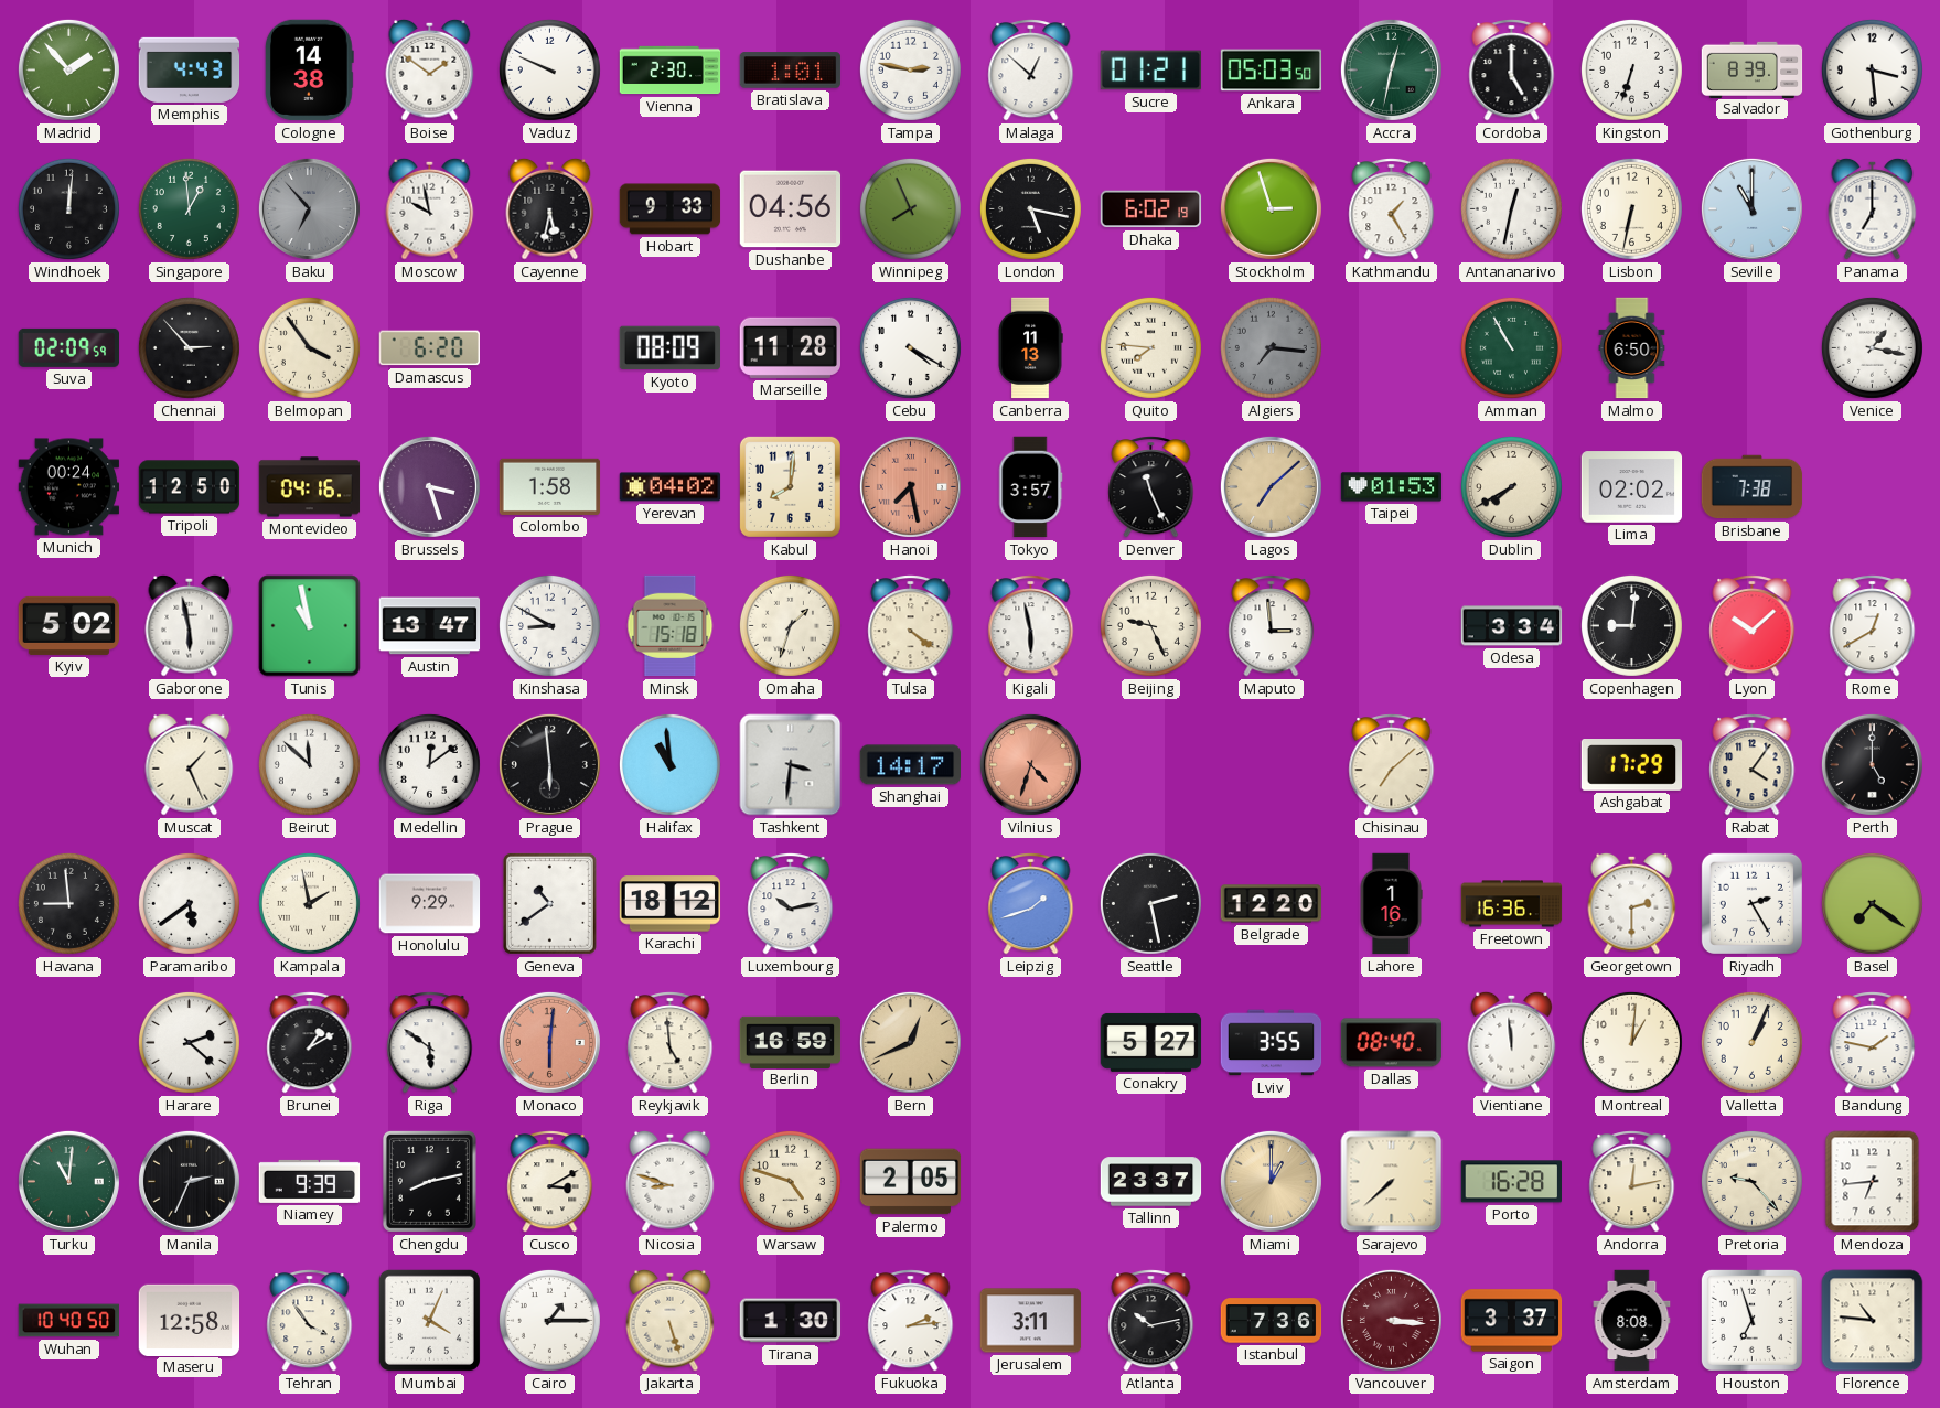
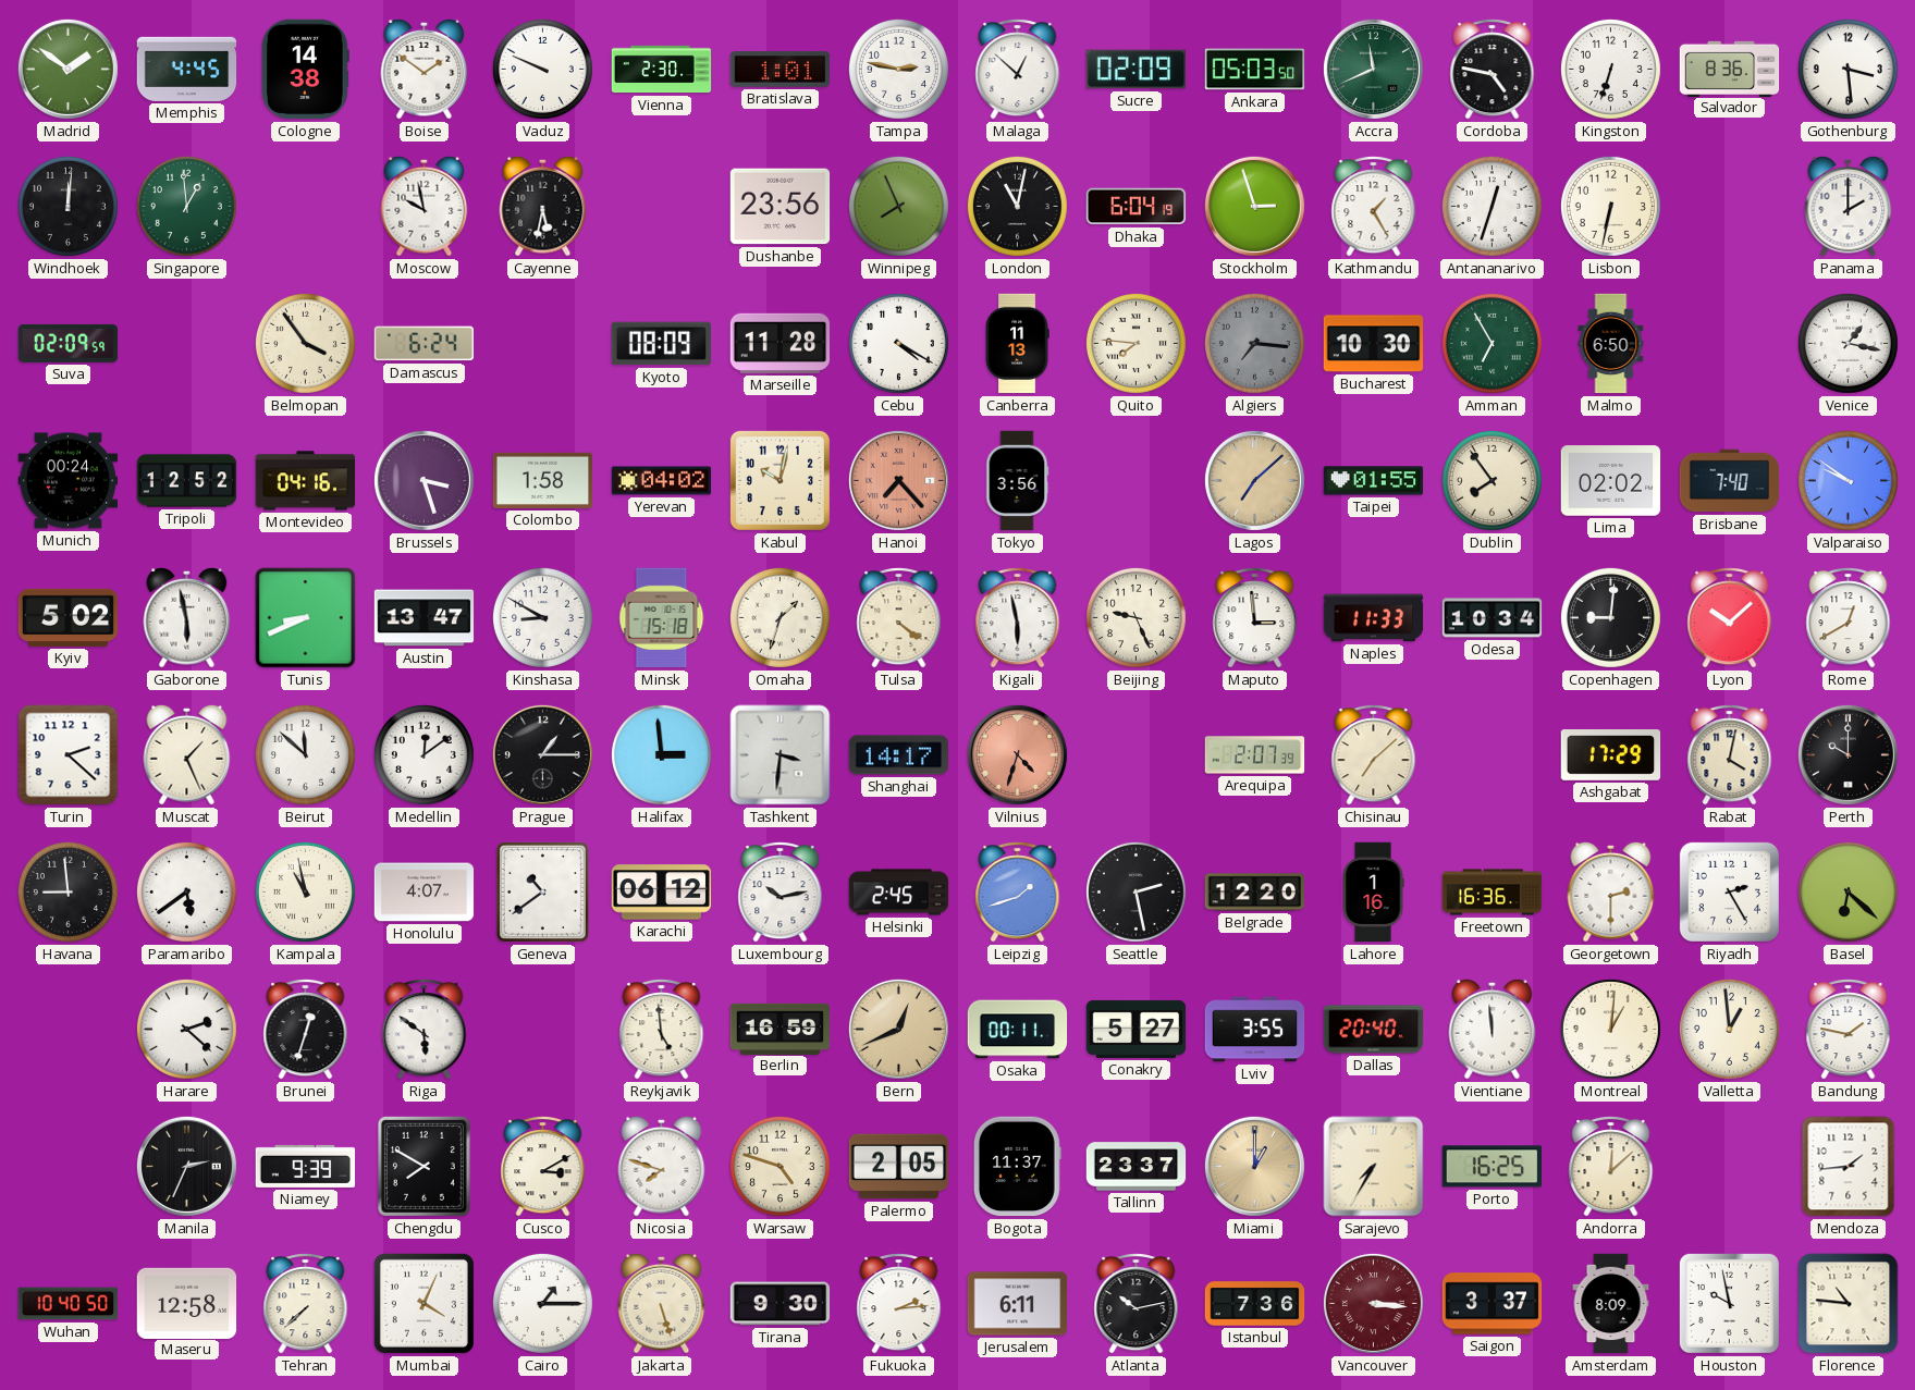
Madrid: 1:53 -> 1:51 (67, 69)
Memphis: 4:43 -> 4:45 (187, 69)
Sucre: 01:21 -> 02:09 (1136, 70)
Accra: 12:32 -> 11:41 (1373, 69)
Cordoba: 5:00 -> 4:47 (1493, 70)
Salvador: 8:39 -> 8:36 (1730, 69)
Baku: 6:53 -> none (309, 208)
Hobart: 9:33 -> none (671, 209)
Dushanbe: 04:56 -> 23:56 (781, 207)
London: 5:17 -> 11:02 (1017, 206)
Dhaka: 6:02 -> 6:04 (1137, 207)
Antananarivo: 12:32 -> 12:33 (1492, 206)
Seville: 11:00 -> none (1751, 208)
Panama: 7:00 -> 2:00 (1849, 206)
Chennai: 2:53 -> none (189, 347)
Damascus: 6:20 -> 6:24 (423, 344)
Bucharest: none -> 10:30 (1374, 344)
Amman: 10:55 -> 6:55 (1492, 343)
Tripoli: 12:50 -> 12:52 (187, 481)
Kabul: 8:01 -> 10:02 (779, 480)
Hanoi: 7:28 -> 7:23 (898, 480)
Tokyo: 3:57 -> 3:56 (1017, 481)
Denver: 11:26 -> none (1151, 487)
Taipei: 01:53 -> 01:55 (1374, 481)
Dublin: 7:40 -> 7:54 (1492, 480)
Brisbane: 7:38 -> 7:40 (1730, 481)
Valparaiso: none -> 9:51 (1848, 480)
Tunis: 10:58 -> 8:41 (306, 618)
Naples: none -> 11:33 (1374, 618)
Odesa: 3:34 -> 10:34 (1493, 618)
Turin: none -> 2:22 (69, 755)
Prague: 5:59 -> 1:15 (542, 754)
Halifax: 10:59 -> 2:59 (661, 754)
Arequipa: none -> 2:07 (1255, 755)
Rabat: 4:06 -> 4:02 (1730, 755)
Perth: 5:00 -> 10:00 (1848, 754)
Kampala: 1:58 -> 10:58 (305, 891)
Honolulu: 9:29 -> 4:07 (425, 893)
Karachi: 18:12 -> 06:12 (662, 893)
Helsinki: none -> 2:45 (899, 893)
Basel: 7:21 -> 6:22 (1848, 891)
Brunei: 1:10 -> 12:33 (306, 1030)
Monaco: 6:01 -> none (549, 1042)
Osaka: none -> 00:11 (1018, 1030)
Dallas: 08:40 -> 20:40 (1374, 1030)
Valletta: 1:04 -> 12:59 (1729, 1029)
Turku: 11:01 -> none (68, 1181)
Chengdu: 8:13 -> 7:50 (423, 1166)
Nicosia: 8:48 -> 7:48 (662, 1166)
Bogota: none -> 11:37 (1017, 1167)
Sarajevo: 7:38 -> 7:35 (1374, 1167)
Porto: 16:28 -> 16:25 (1492, 1167)
Andorra: 12:13 -> 12:08 (1611, 1167)
Pretoria: 9:23 -> none (1751, 1181)
Mendoza: 6:44 -> 1:44 (1849, 1167)
Tehran: 3:54 -> 7:38 (306, 1304)
Tirana: 1:30 -> 9:30 (781, 1304)
Jerusalem: 3:11 -> 6:11 (1018, 1304)
Amsterdam: 8:08 -> 8:09 (1611, 1304)
Houston: 6:57 -> 9:58 (1729, 1303)
